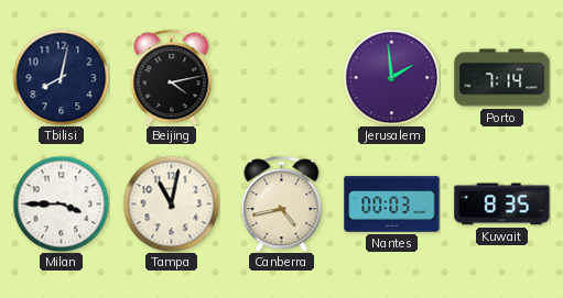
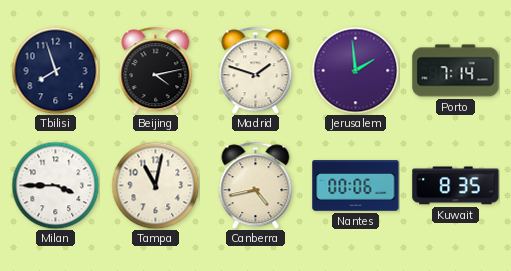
Tbilisi: 8:02 -> 7:57 (55, 70)
Madrid: none -> 1:48 (256, 70)
Nantes: 00:03 -> 00:06 (356, 186)
